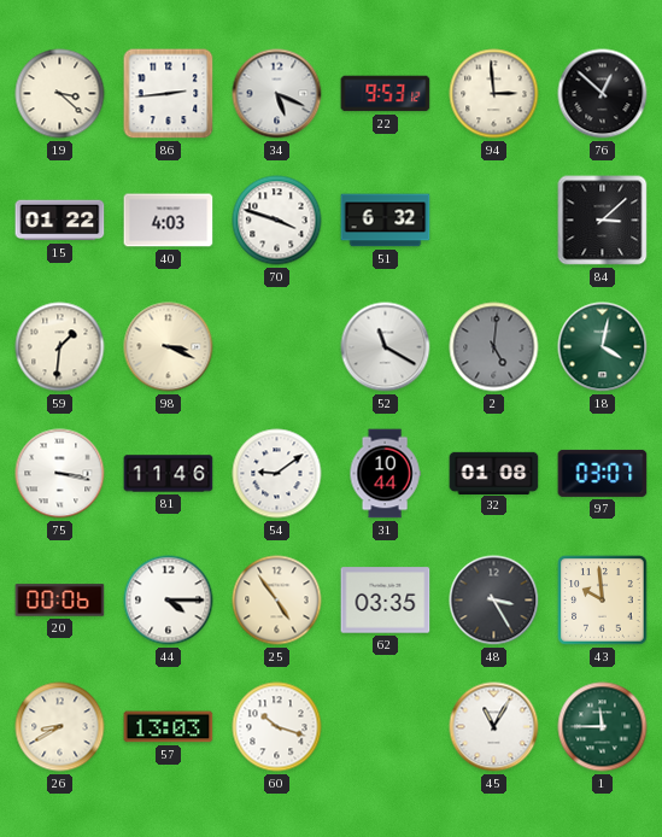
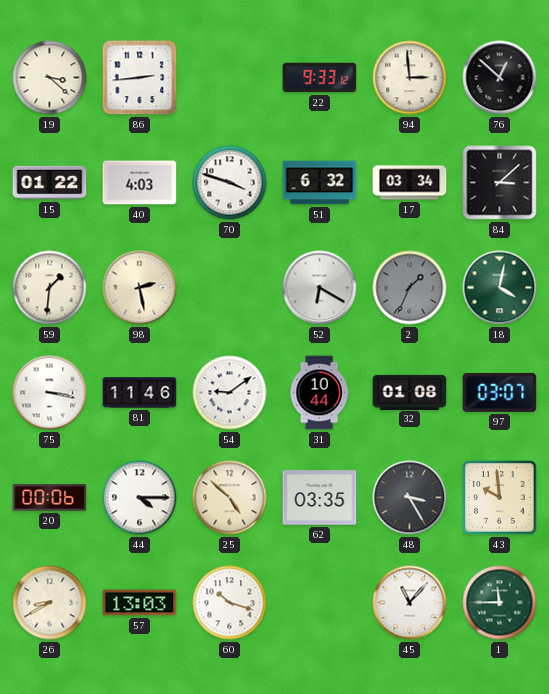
34: 5:19 -> none (277, 94)
22: 9:53 -> 9:33 (320, 78)
17: none -> 03:34 (410, 183)
98: 3:19 -> 2:28 (140, 288)
52: 11:20 -> 6:20 (320, 288)
2: 5:01 -> 1:34 (410, 288)
25: 4:54 -> 4:52 (230, 498)
45: 11:05 -> 11:07 (410, 603)
